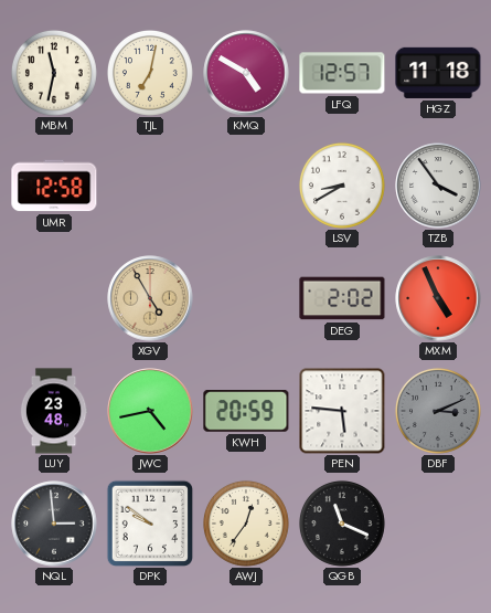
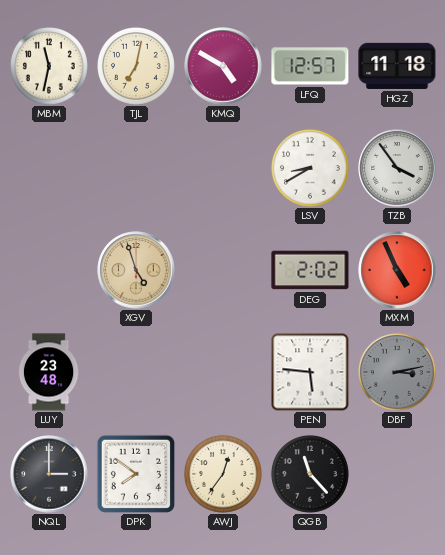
UMR: 12:58 -> none (54, 186)
XGV: 4:55 -> 4:57 (136, 270)
JWC: 4:43 -> none (150, 411)
KWH: 20:59 -> none (246, 412)
DBF: 3:11 -> 3:13 (397, 372)
NQL: 2:59 -> 3:00 (49, 474)
DPK: 9:51 -> 7:51 (135, 473)
QGB: 11:19 -> 11:23 (310, 474)
